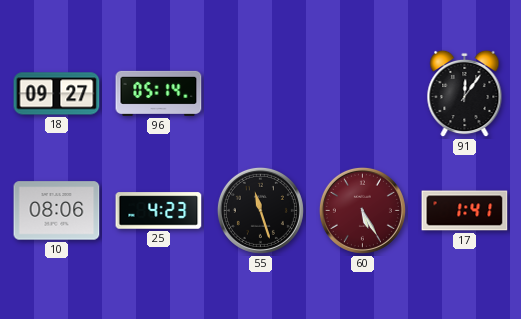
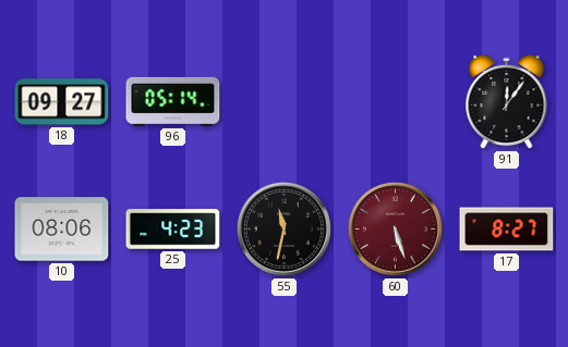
55: 11:27 -> 11:32 (283, 228)
60: 5:25 -> 5:27 (395, 228)
17: 1:41 -> 8:27 (507, 230)
